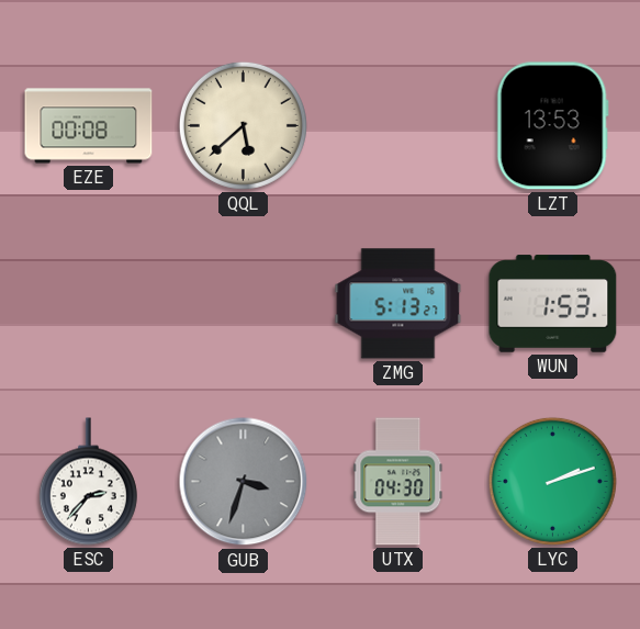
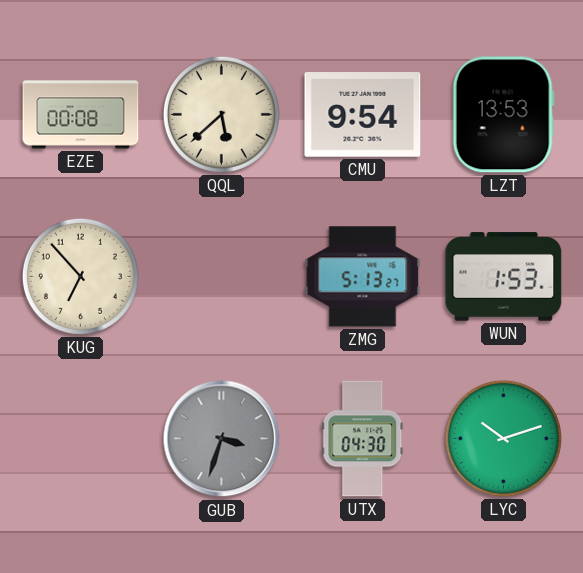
CMU: none -> 9:54 (363, 115)
KUG: none -> 6:53 (80, 276)
ESC: 2:37 -> none (88, 482)
LYC: 2:12 -> 10:12 (503, 438)
